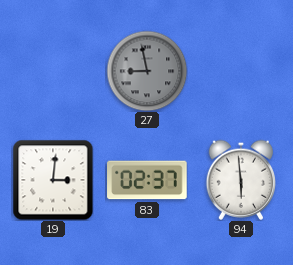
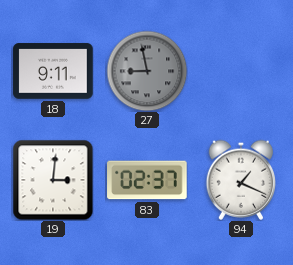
18: none -> 9:11 (53, 71)
94: 5:59 -> 1:19 (241, 180)
